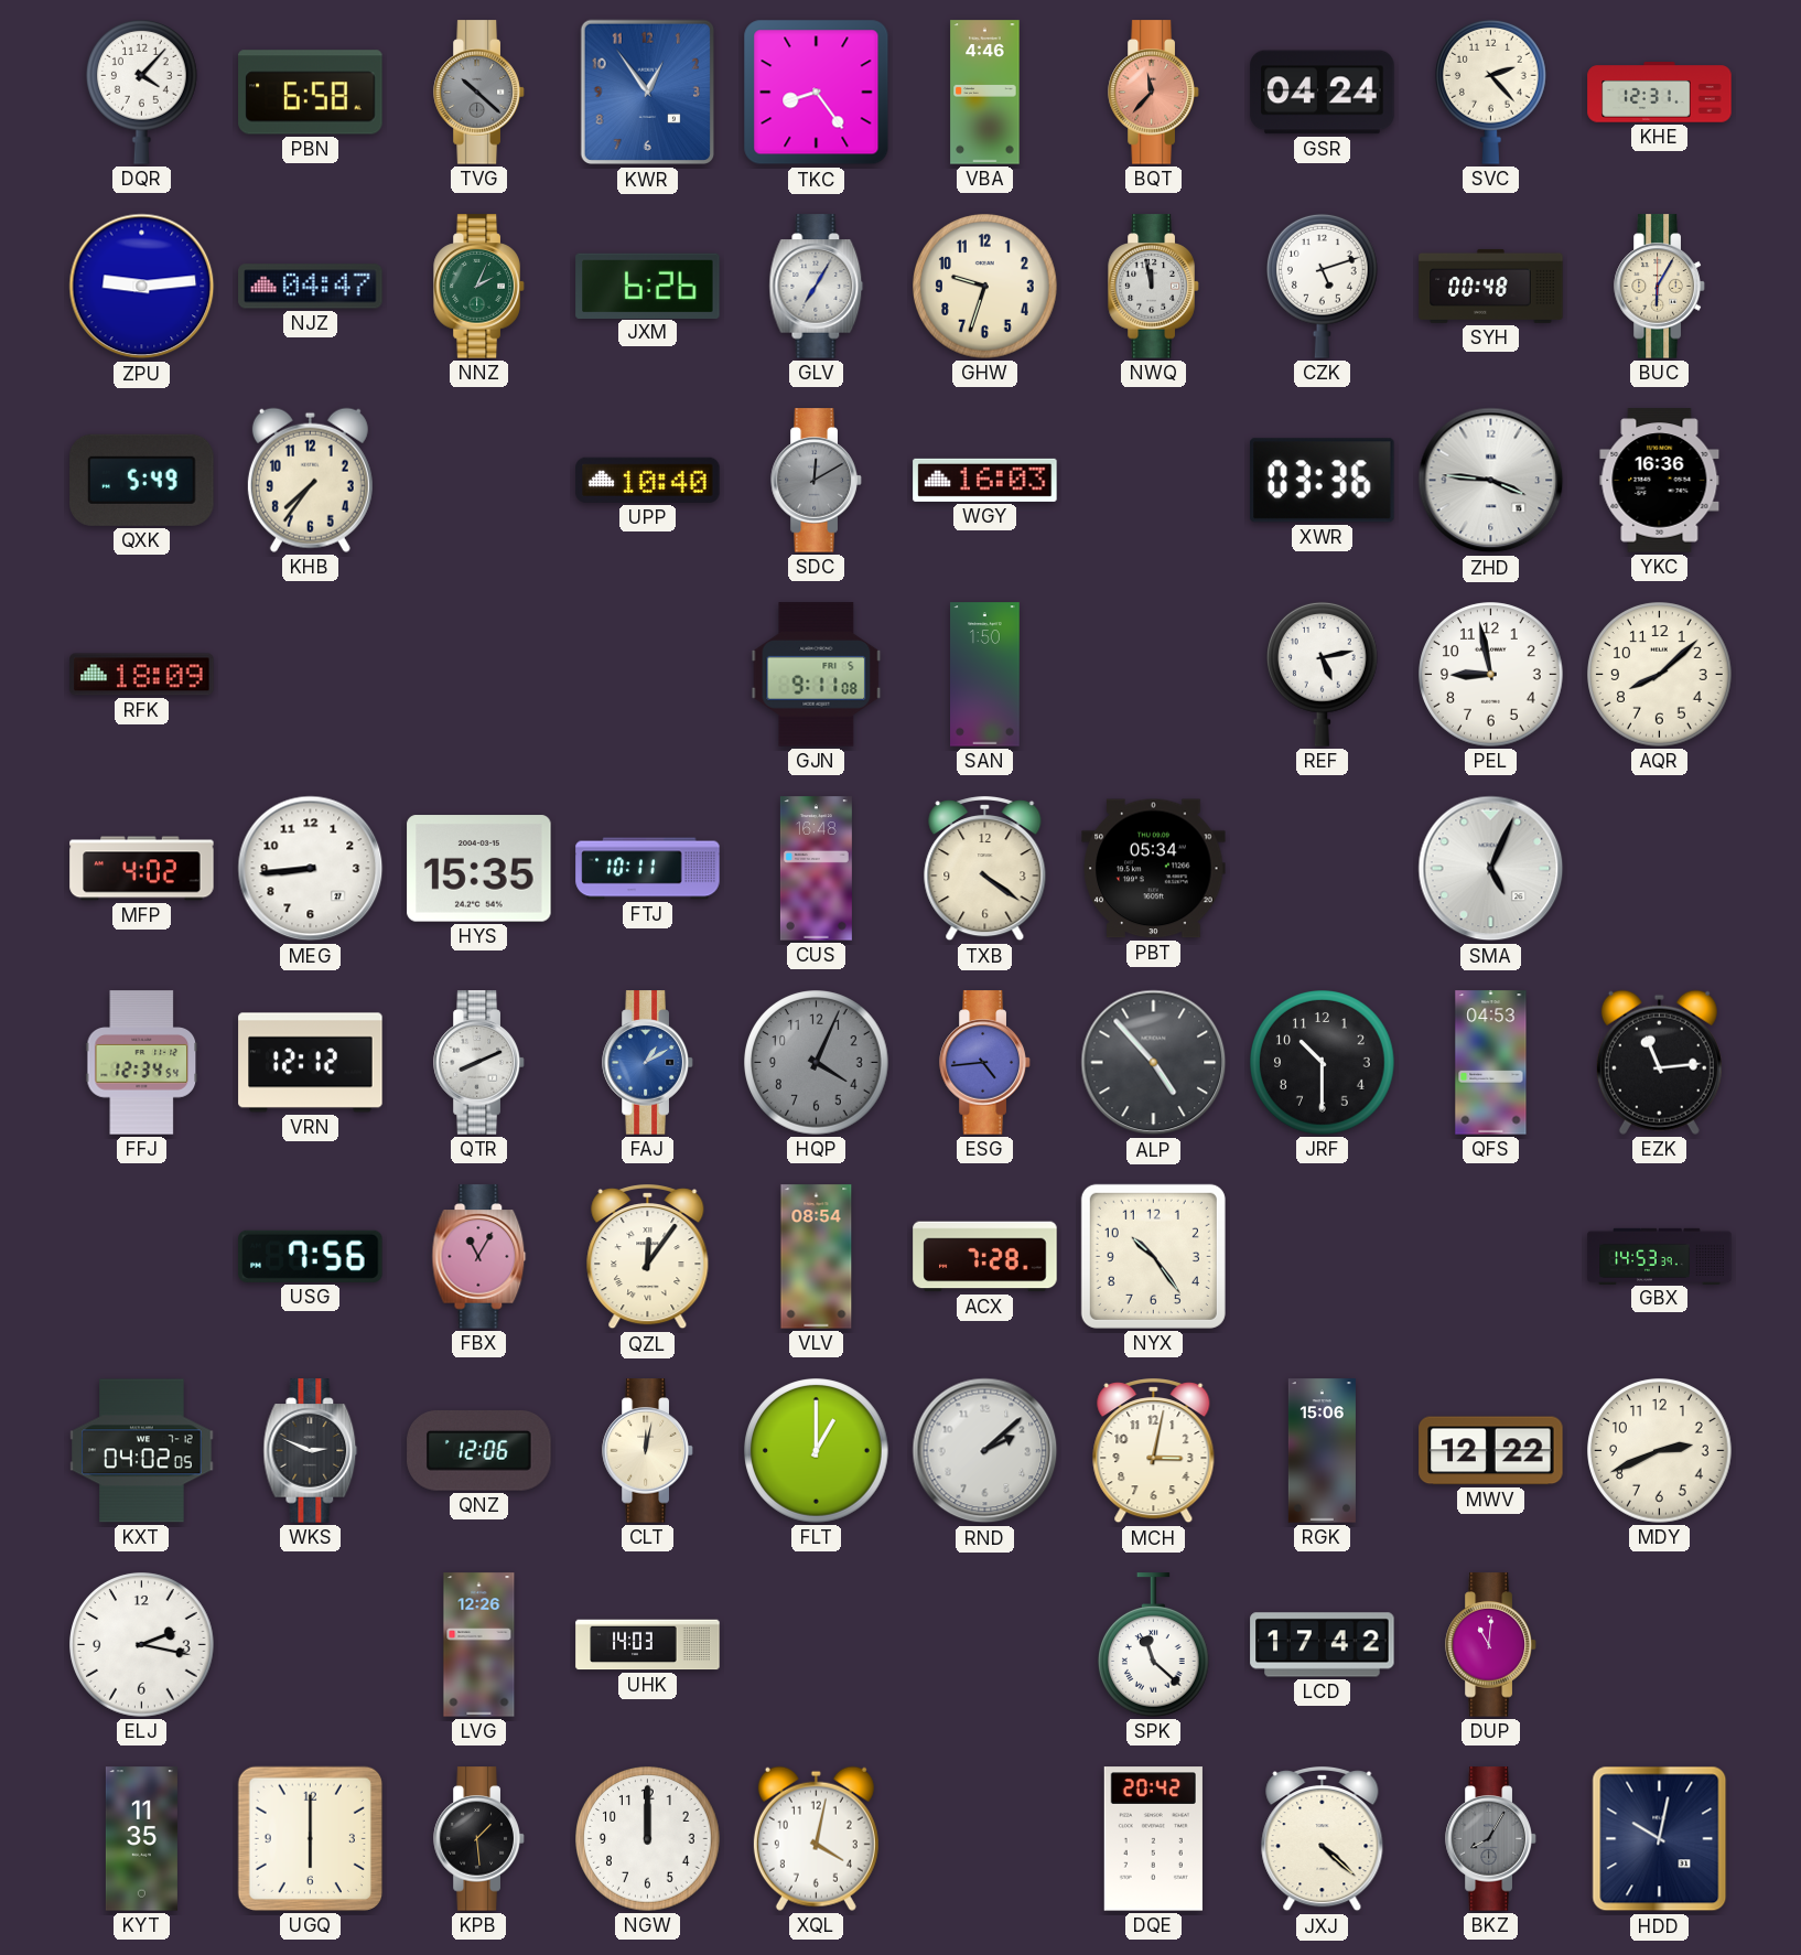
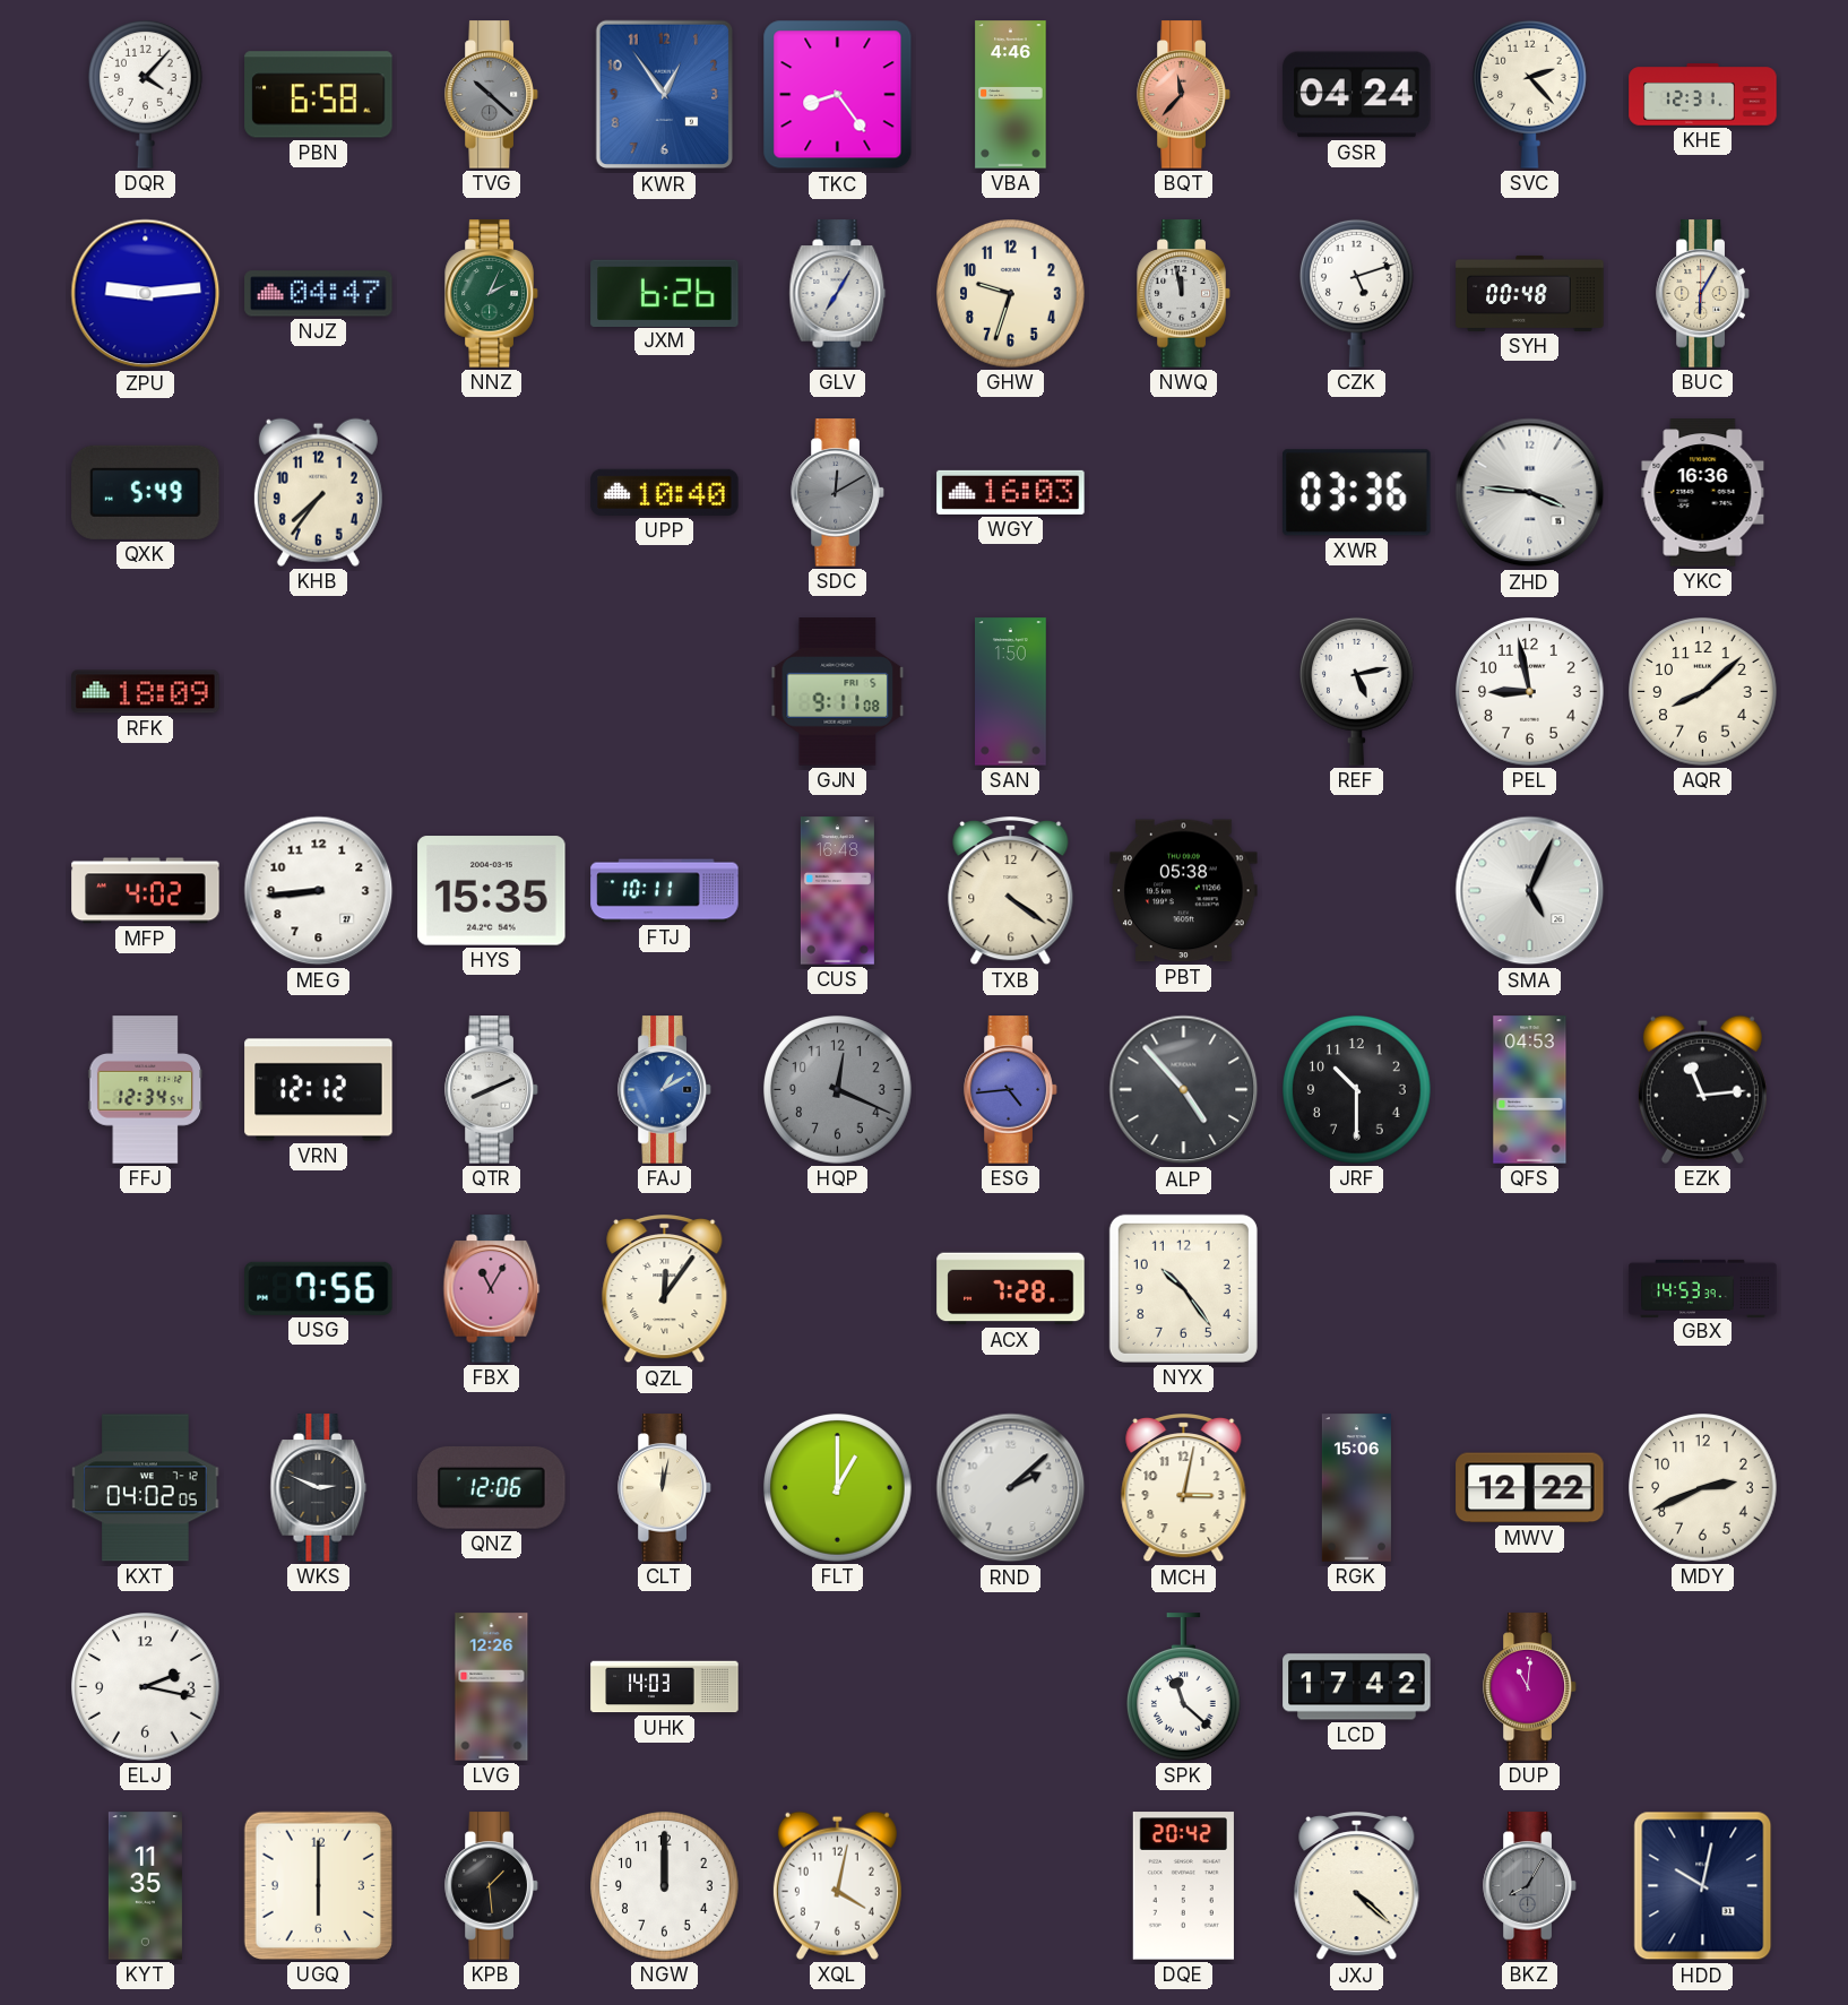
PBT: 05:34 -> 05:38 (1184, 891)
HQP: 4:04 -> 12:19 (838, 1090)
VLV: 08:54 -> none (817, 1257)
